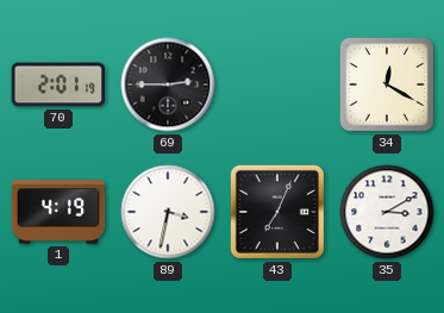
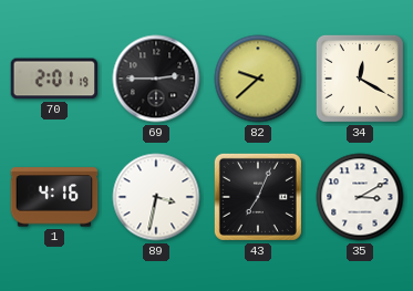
82: none -> 9:38 (258, 79)
1: 4:19 -> 4:16 (54, 197)
